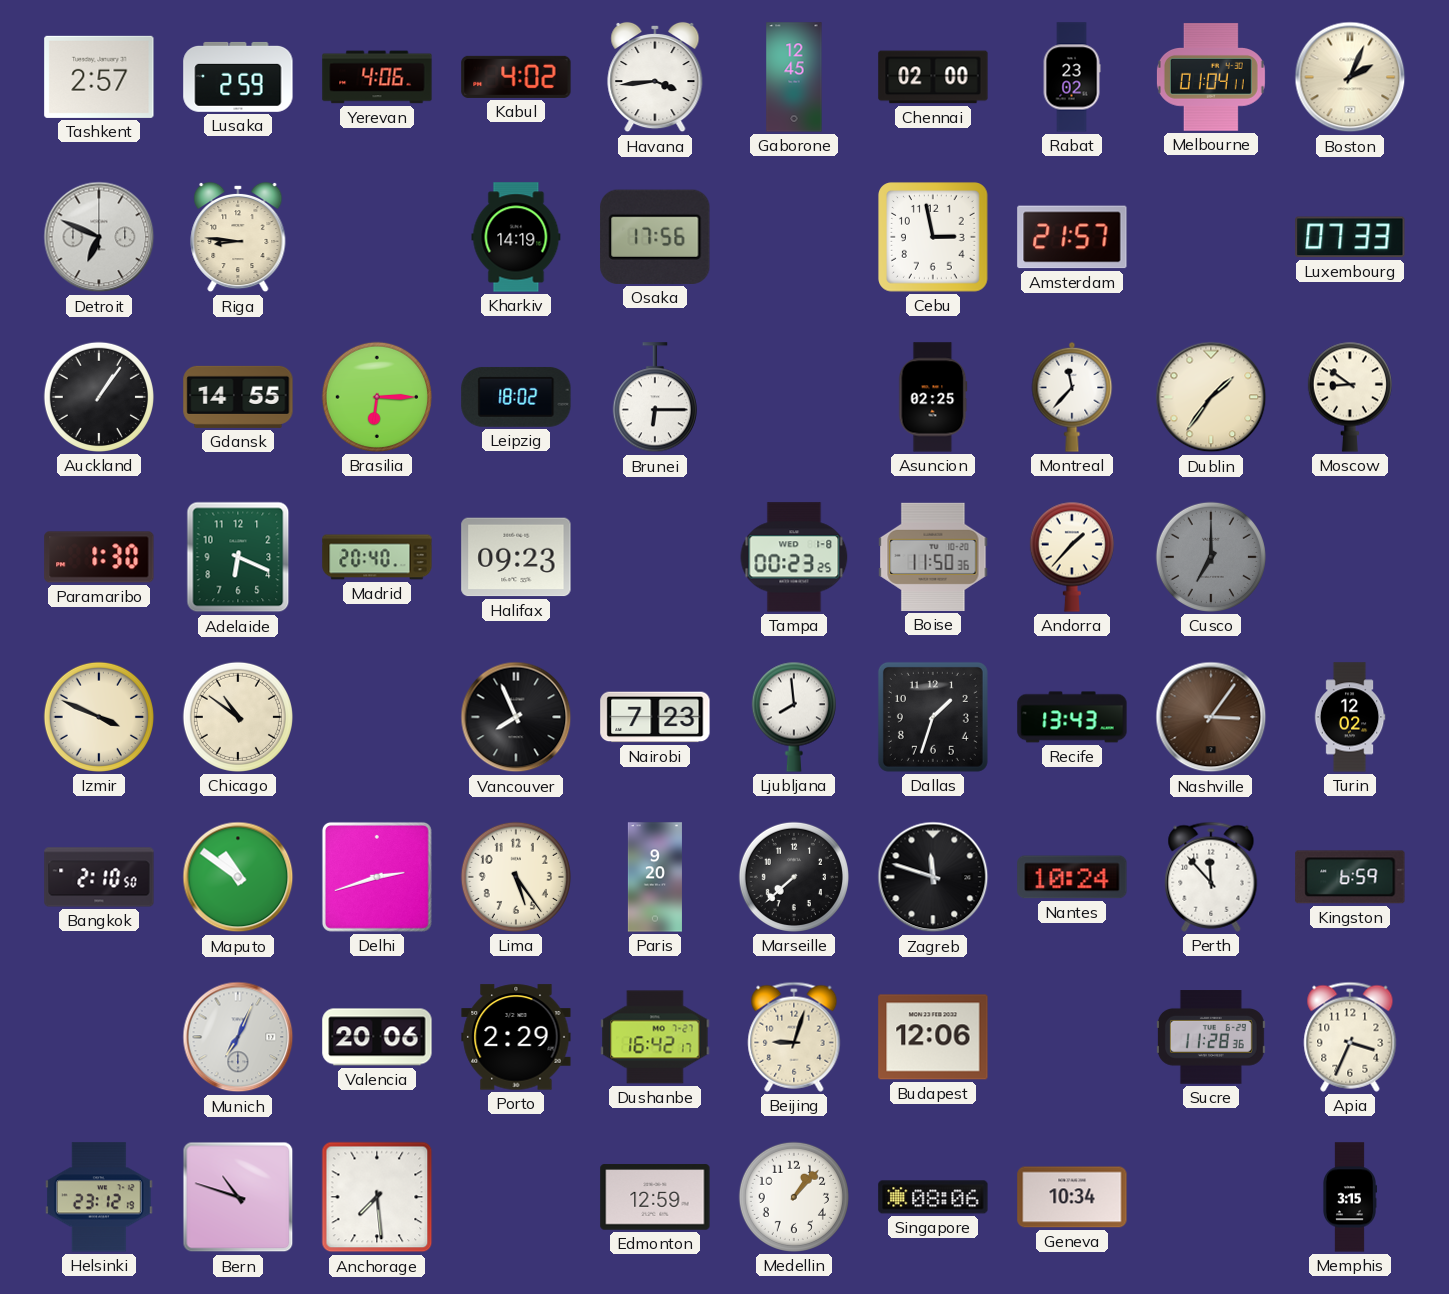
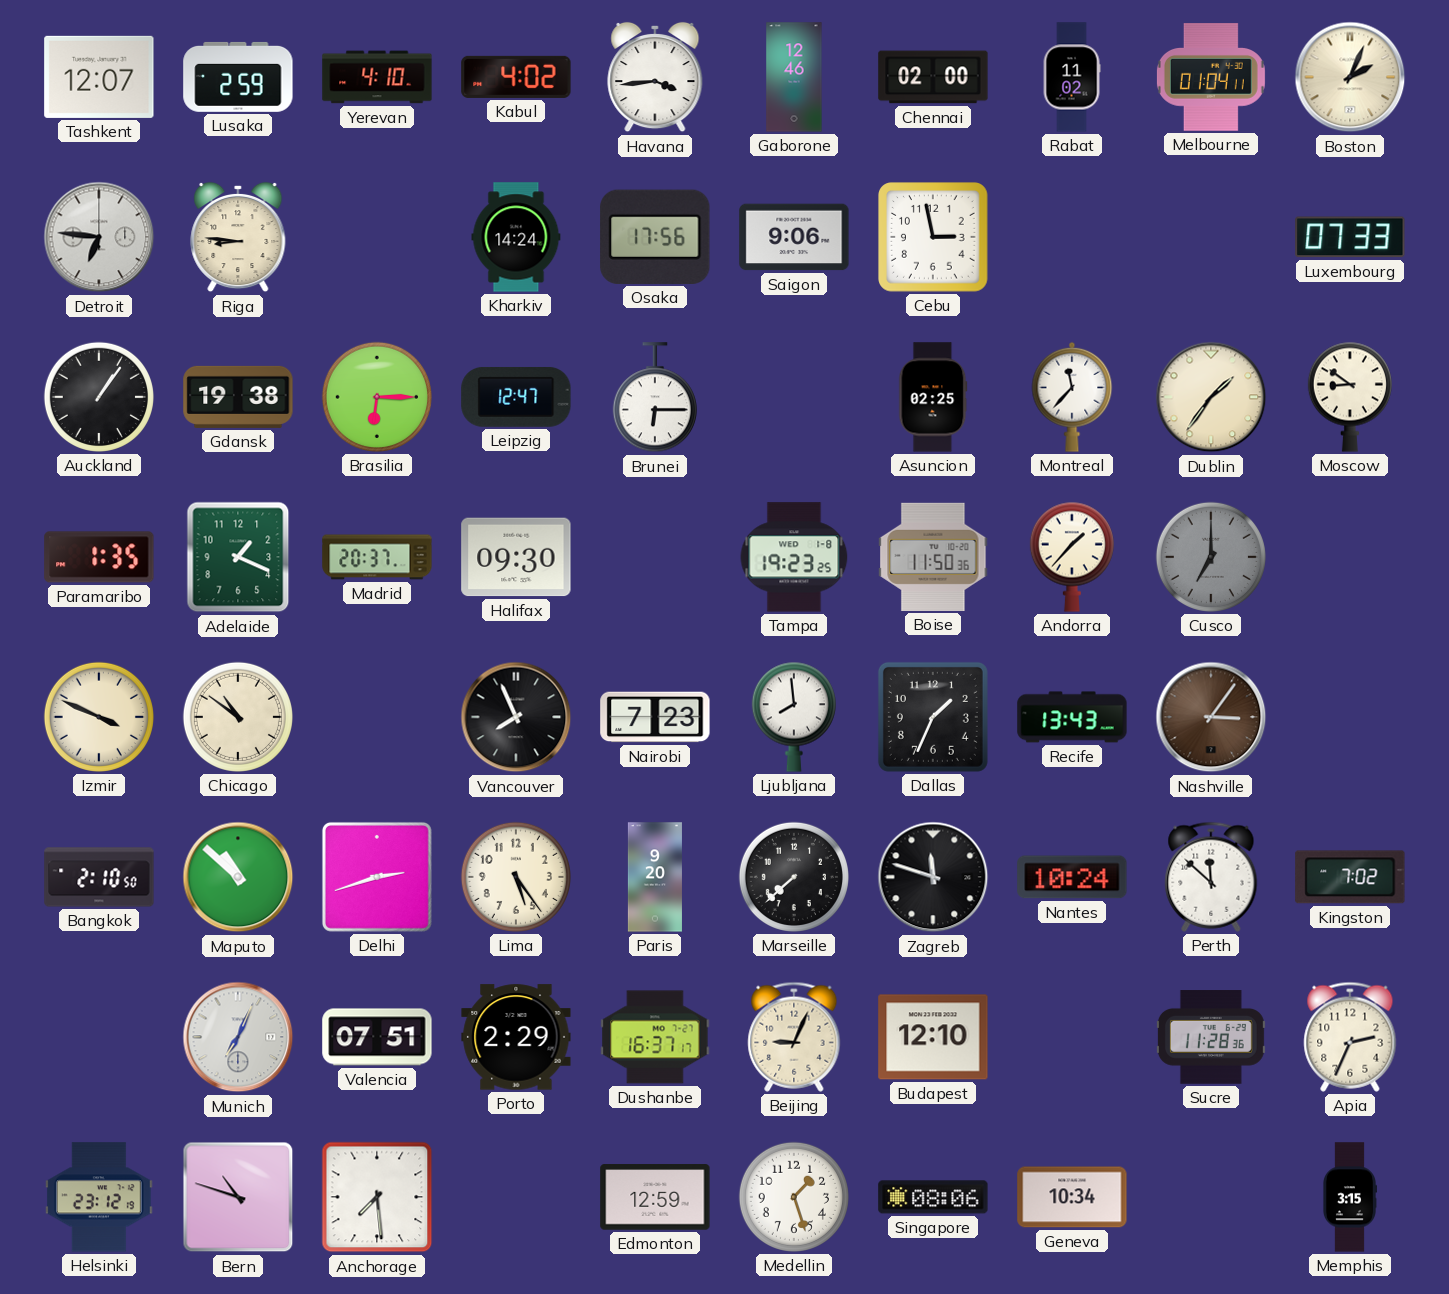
Tashkent: 2:57 -> 12:07 (99, 77)
Yerevan: 4:06 -> 4:10 (377, 77)
Gaborone: 12:45 -> 12:46 (794, 77)
Rabat: 23:02 -> 11:02 (1072, 77)
Detroit: 6:49 -> 6:46 (99, 237)
Kharkiv: 14:19 -> 14:24 (516, 237)
Saigon: none -> 9:06 (794, 237)
Amsterdam: 21:57 -> none (1072, 237)
Gdansk: 14:55 -> 19:38 (238, 397)
Leipzig: 18:02 -> 12:47 (516, 397)
Paramaribo: 1:30 -> 1:35 (99, 557)
Adelaide: 6:19 -> 1:19 (238, 557)
Madrid: 20:40 -> 20:37 (377, 557)
Halifax: 09:23 -> 09:30 (516, 557)
Tampa: 00:23 -> 19:23 (794, 557)
Dallas: 1:33 -> 1:34 (933, 717)
Turin: 12:02 -> none (1350, 717)
Maputo: 10:51 -> 10:52 (238, 877)
Perth: 11:53 -> 11:52 (1211, 877)
Kingston: 6:59 -> 7:02 (1350, 877)
Valencia: 20:06 -> 07:51 (377, 1037)
Dushanbe: 16:42 -> 16:37 (655, 1037)
Beijing: 9:03 -> 9:04 (794, 1037)
Budapest: 12:06 -> 12:10 (933, 1037)
Apia: 3:34 -> 2:34 (1350, 1037)
Medellin: 1:07 -> 1:27 (794, 1197)
